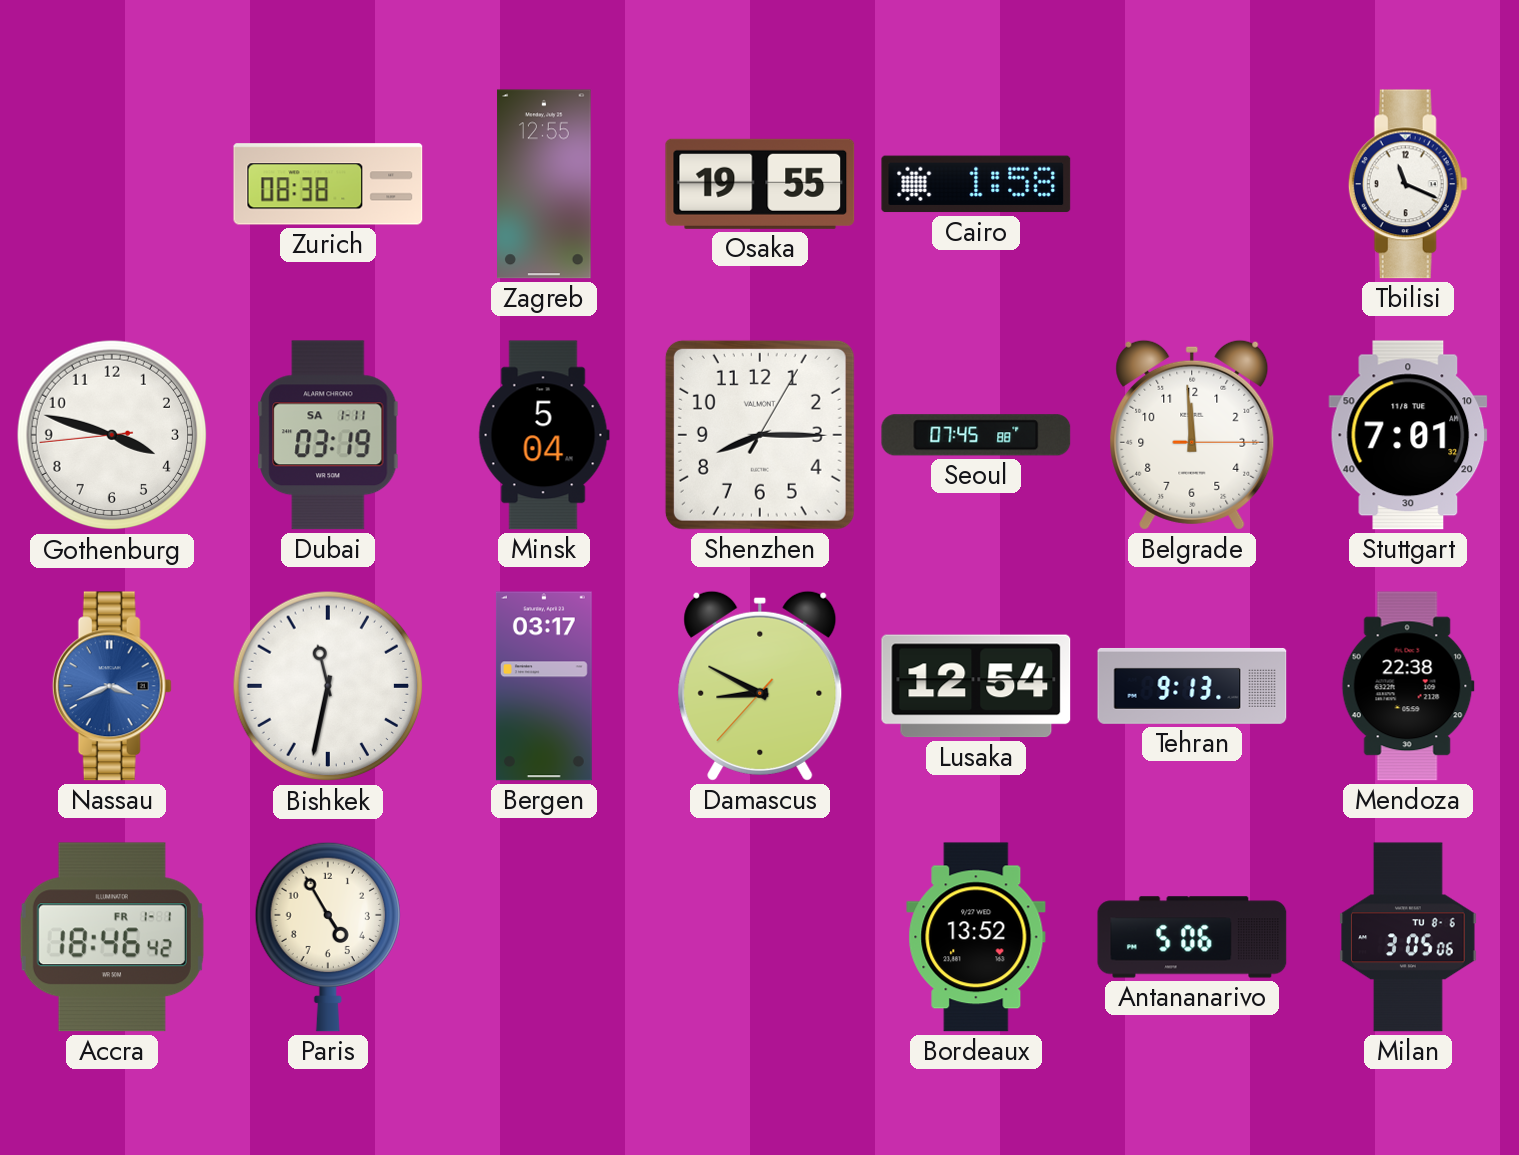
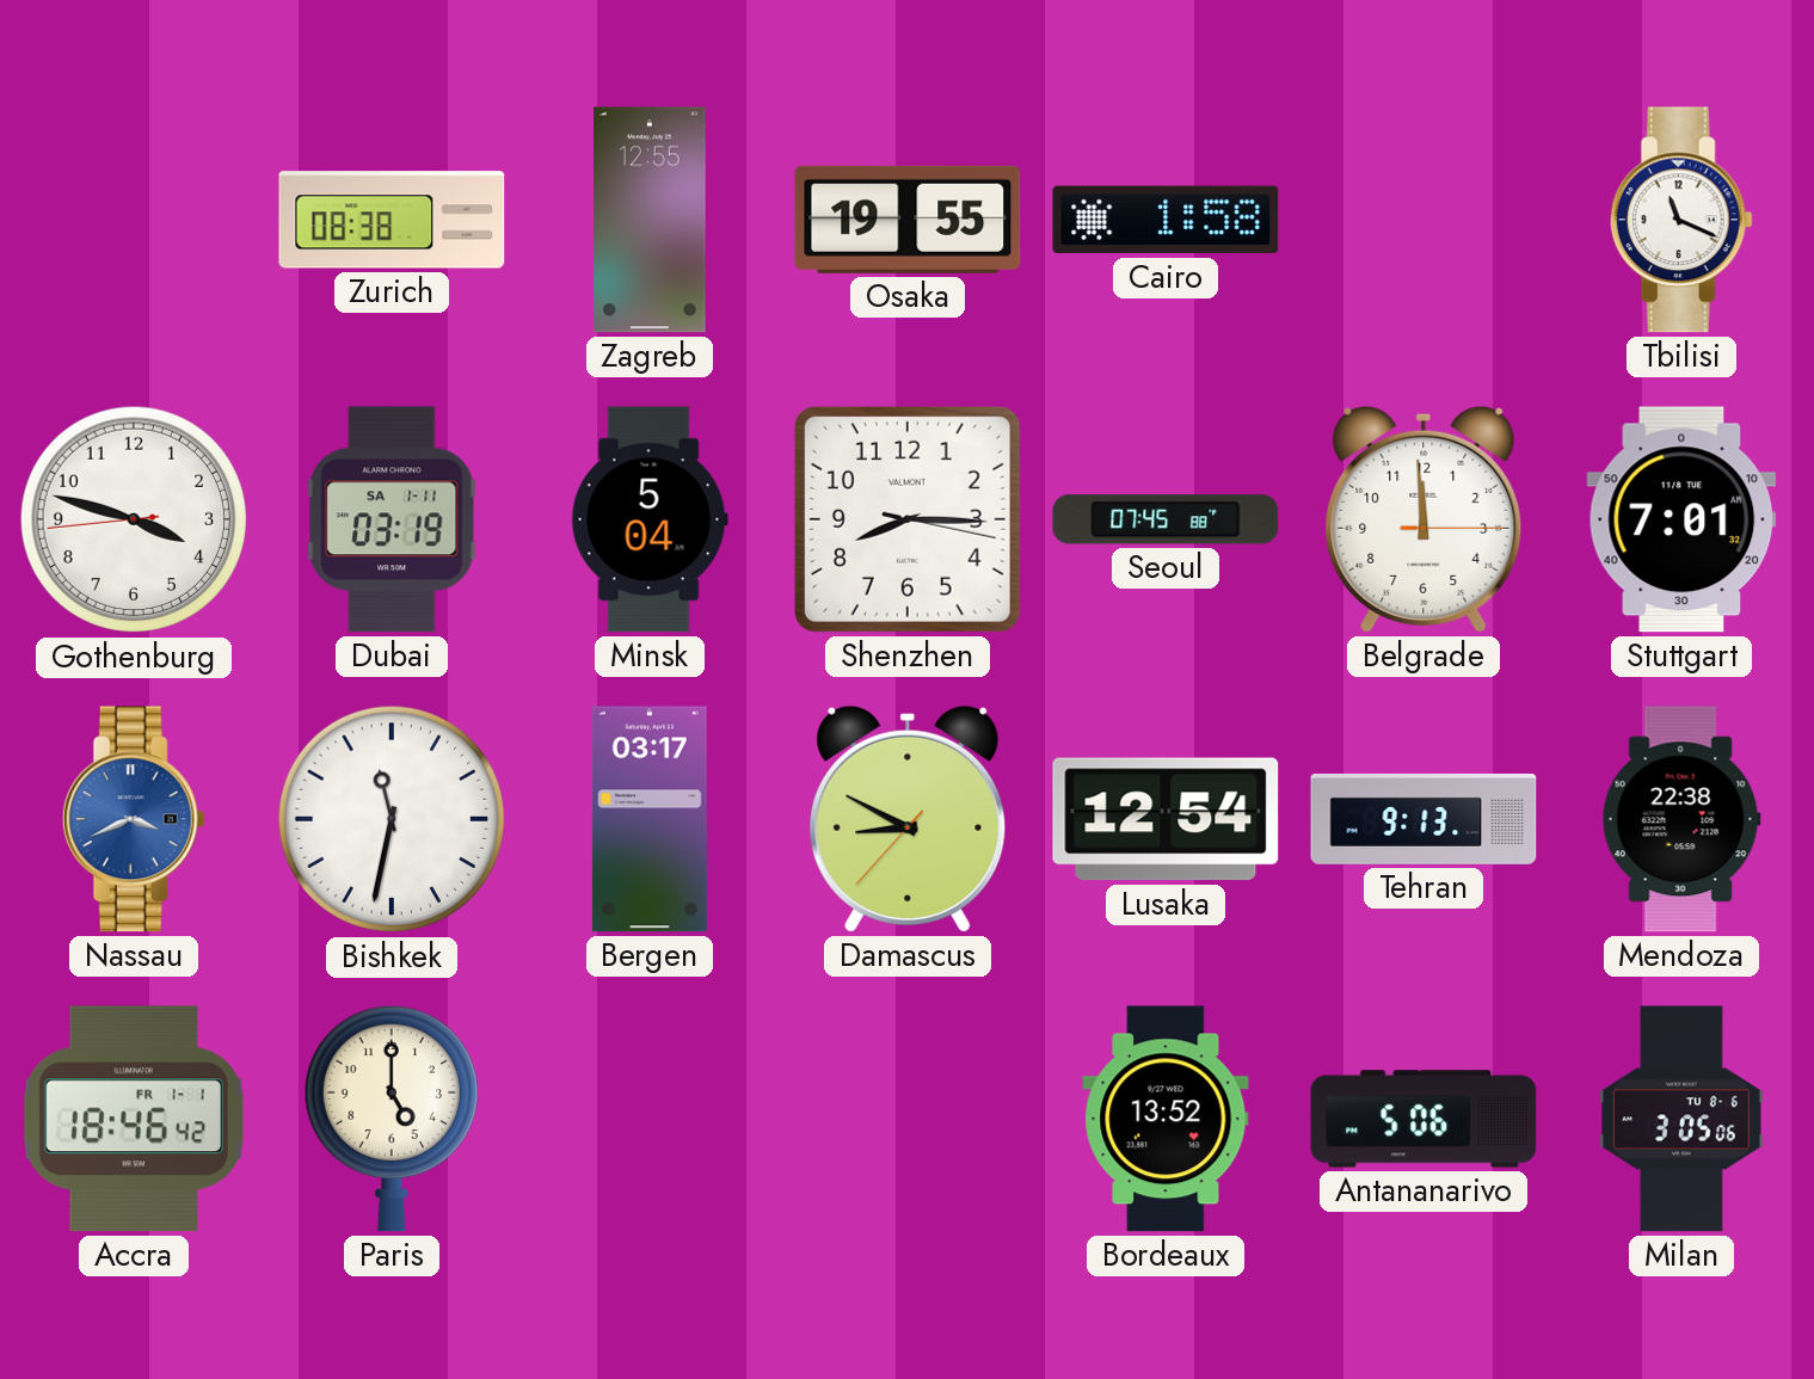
Shenzhen: 8:15:05 -> 8:15:17 (908, 519)
Paris: 4:55 -> 5:00 (391, 1119)
